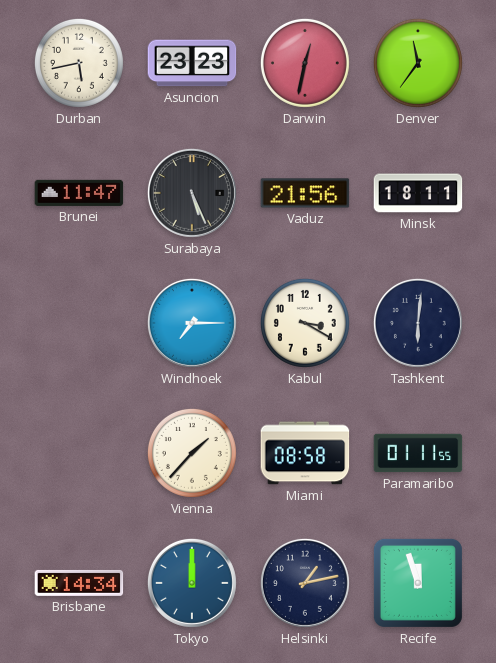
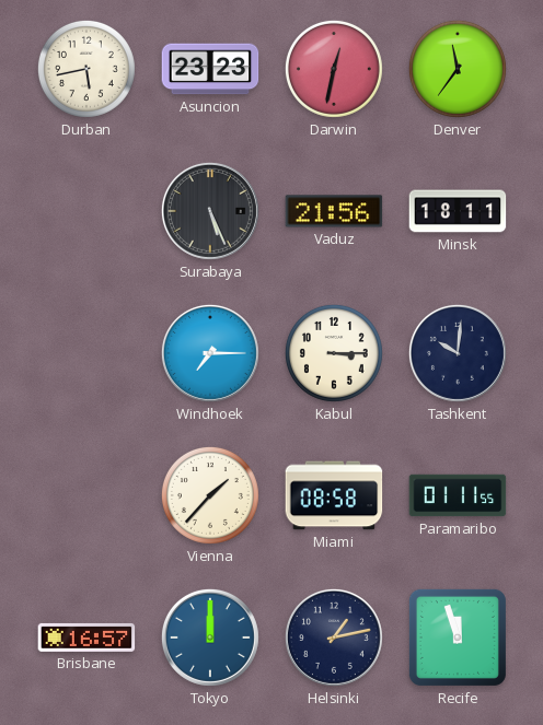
Brunei: 11:47 -> none (79, 193)
Kabul: 3:20 -> 3:15 (334, 353)
Tashkent: 6:01 -> 10:01 (458, 353)
Brisbane: 14:34 -> 16:57 (86, 638)
